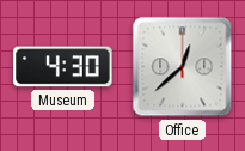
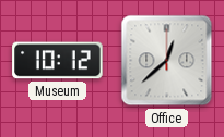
Museum: 4:30 -> 10:12 (58, 61)
